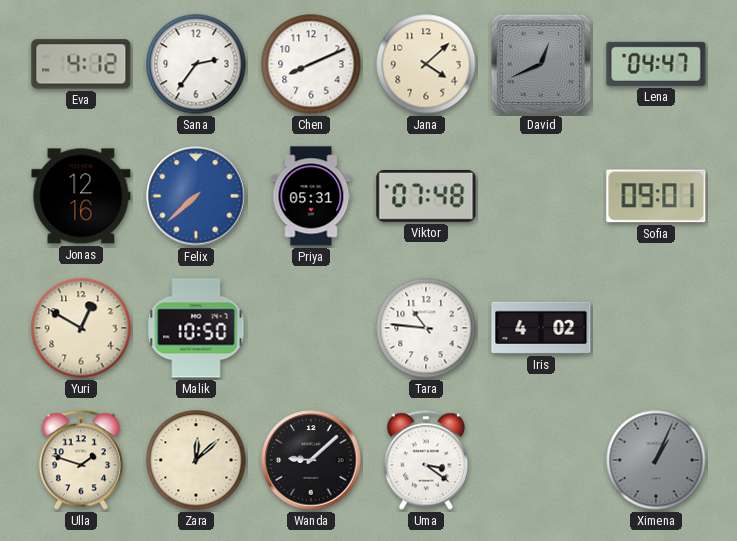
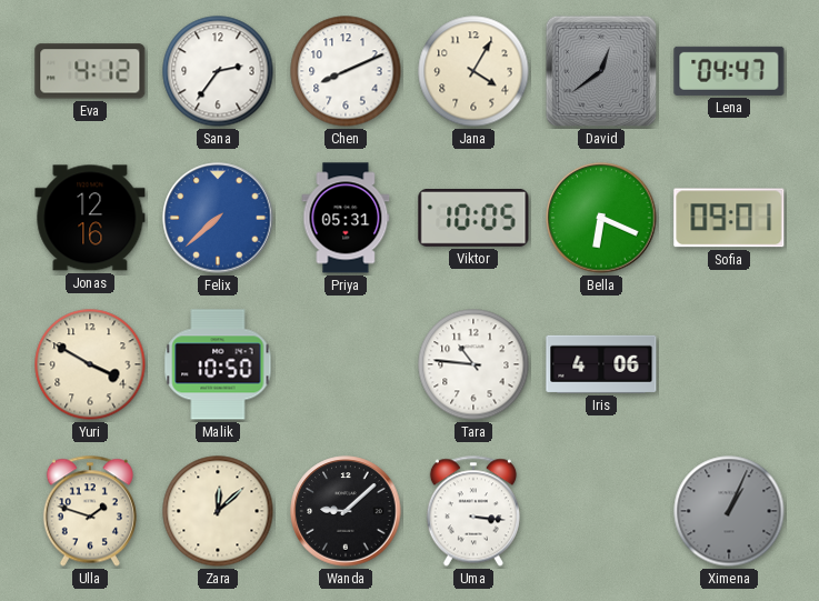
Jana: 4:08 -> 4:05 (473, 71)
David: 12:41 -> 12:39 (601, 71)
Viktor: 07:48 -> 10:05 (473, 219)
Bella: none -> 6:19 (601, 218)
Yuri: 12:50 -> 3:50 (90, 364)
Iris: 4:02 -> 4:06 (601, 364)
Uma: 3:21 -> 3:16 (473, 511)
